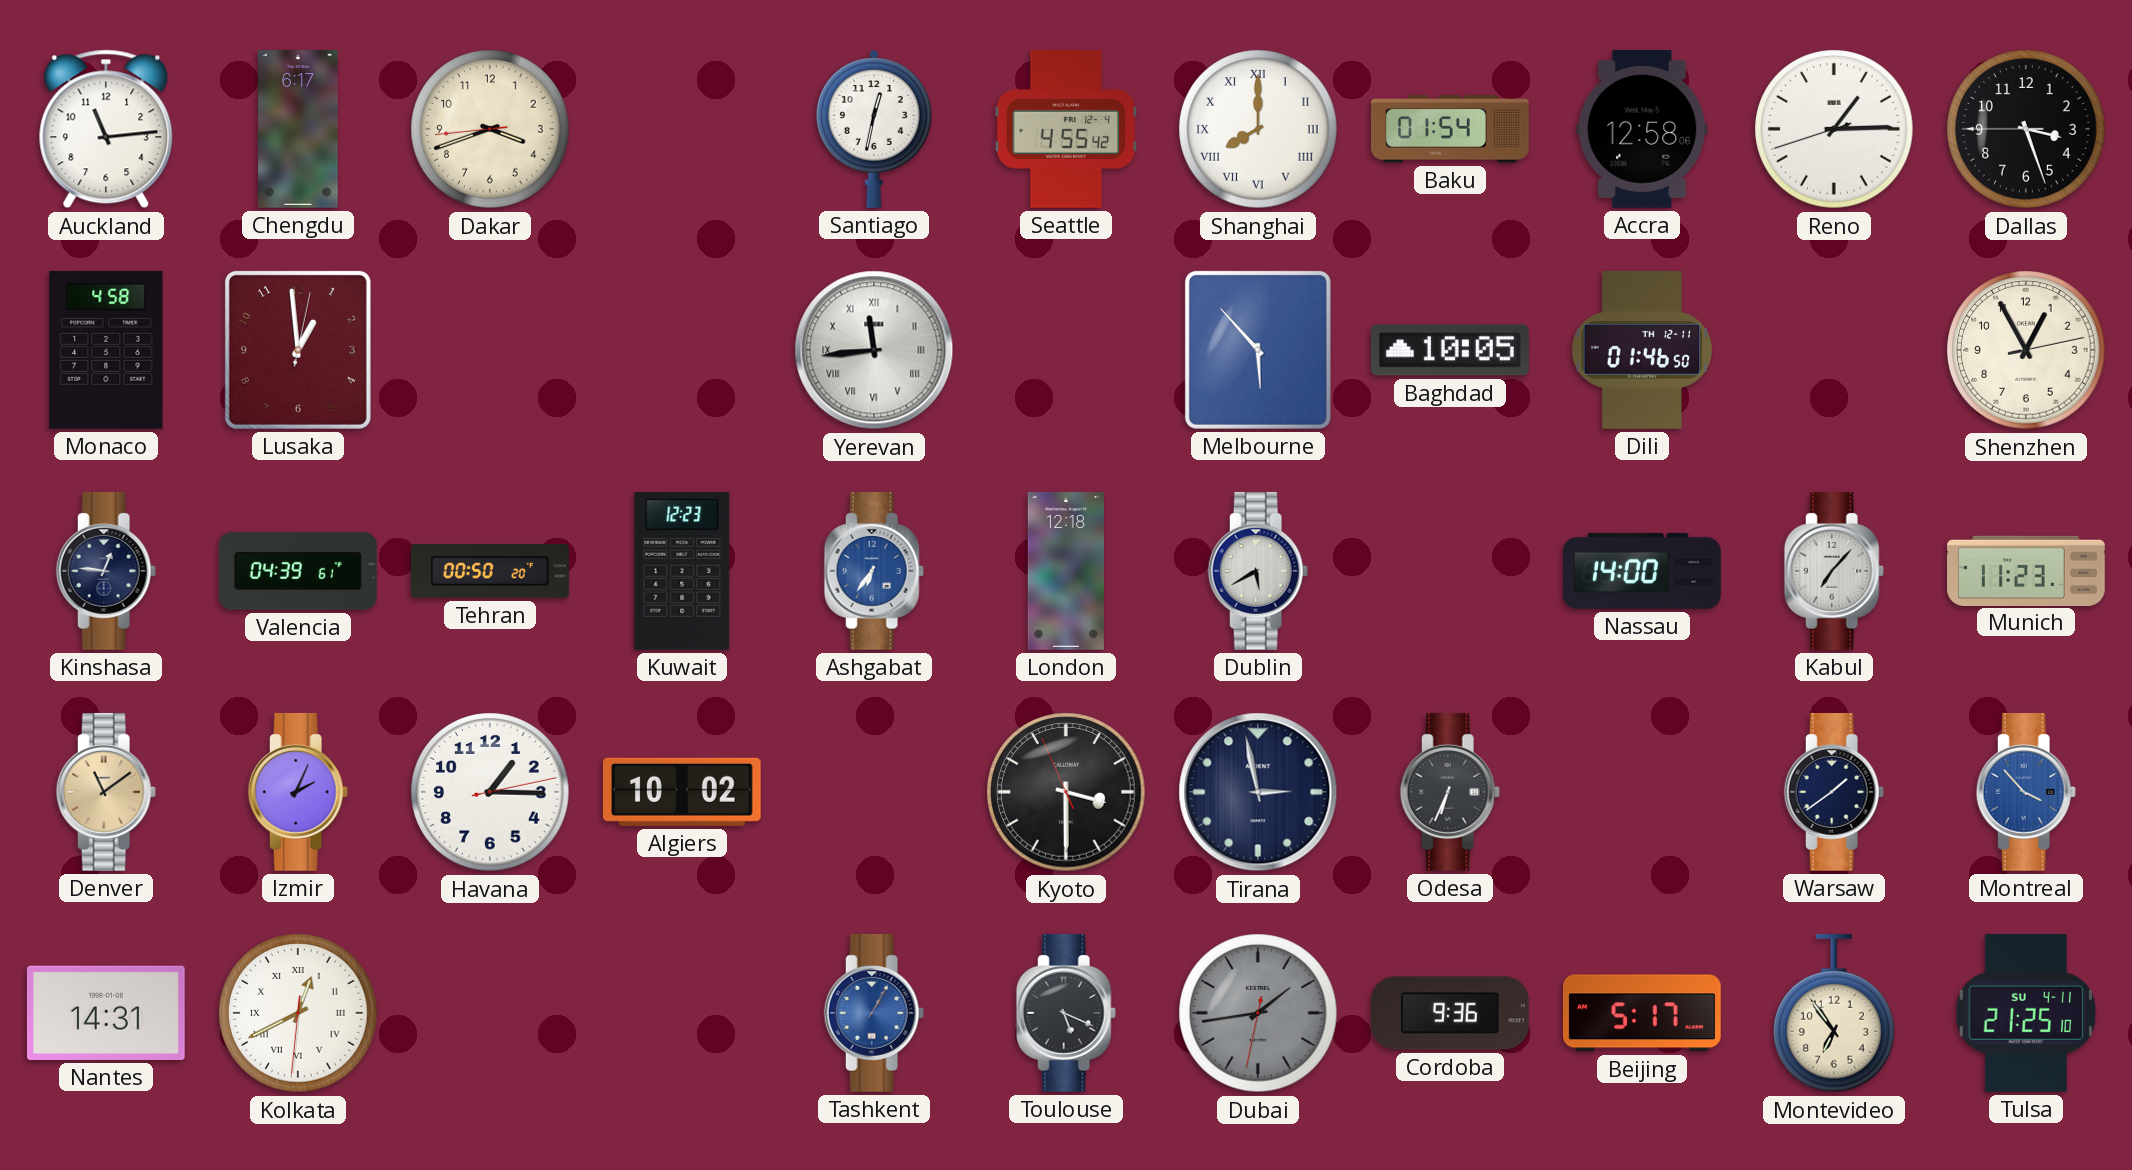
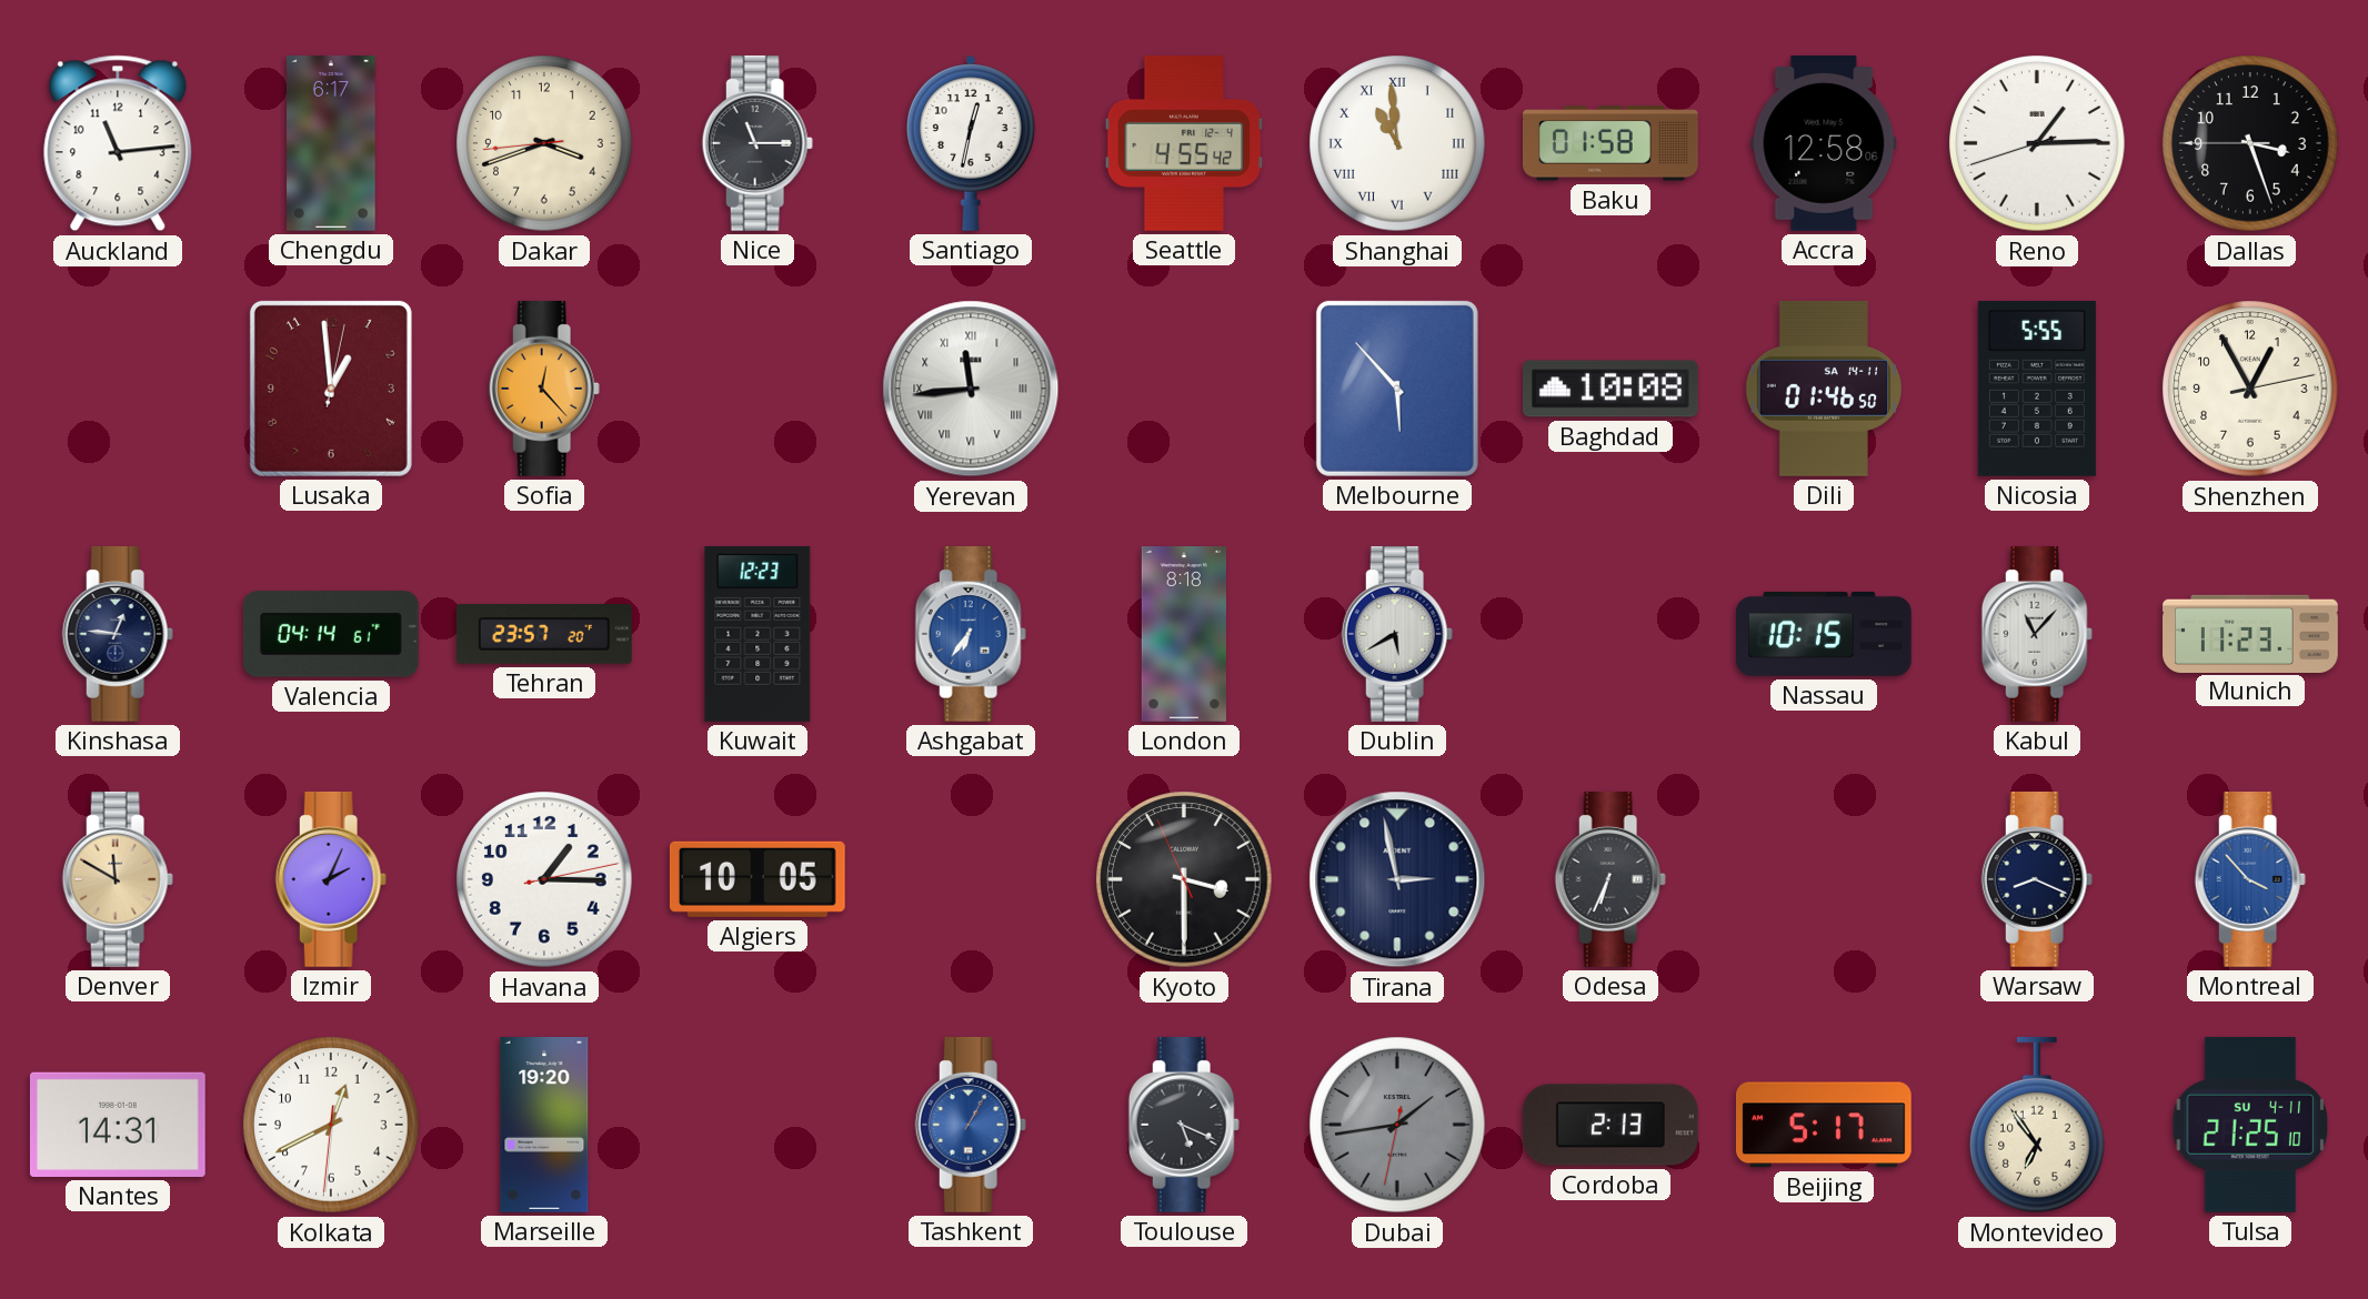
Nice: none -> 11:15 (757, 143)
Shanghai: 8:00 -> 10:59 (1397, 143)
Baku: 01:54 -> 01:58 (1611, 143)
Monaco: 4:58 -> none (106, 350)
Sofia: none -> 12:23 (544, 389)
Baghdad: 10:05 -> 10:08 (1611, 389)
Dili date: TH 12-11 -> SA 14-11 (1824, 389)
Nicosia: none -> 5:55 (2037, 390)
Valencia: 04:39 -> 04:14 (331, 634)
Tehran: 00:50 -> 23:57 (544, 634)
London: 12:18 -> 8:18 (1184, 635)
Nassau: 14:00 -> 10:15 (1825, 634)
Kabul: 7:07 -> 11:07 (2037, 634)
Denver: 11:09 -> 11:50 (118, 879)
Algiers: 10:02 -> 10:05 (757, 879)
Warsaw: 1:39 -> 8:19 (2037, 879)
Kolkata numerals: Roman -> Arabic (331, 1125)
Marseille: none -> 19:20 (544, 1126)
Cordoba: 9:36 -> 2:13 (1611, 1125)
